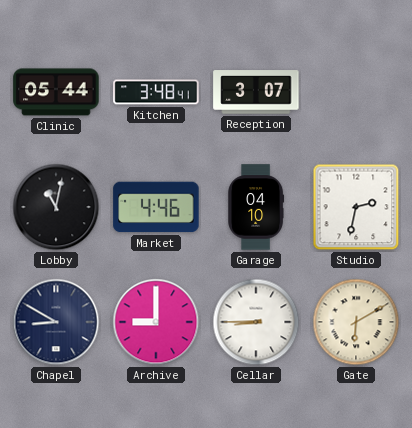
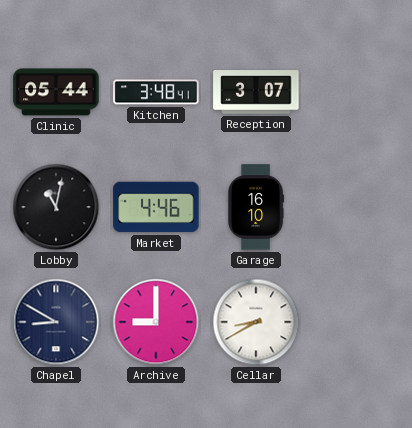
Garage: 04:10 -> 16:10 (256, 207)
Studio: 2:32 -> none (356, 207)
Cellar: 8:45 -> 8:40 (256, 322)
Gate: 6:10 -> none (356, 322)
